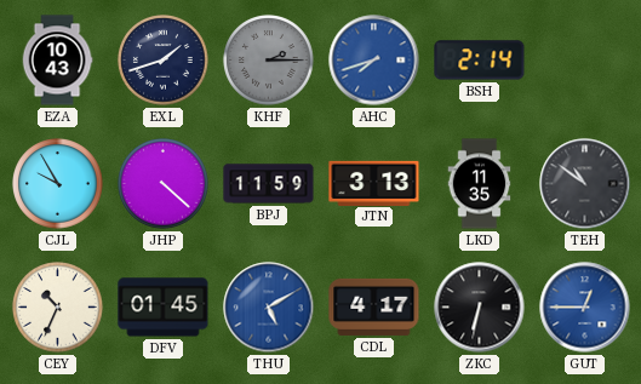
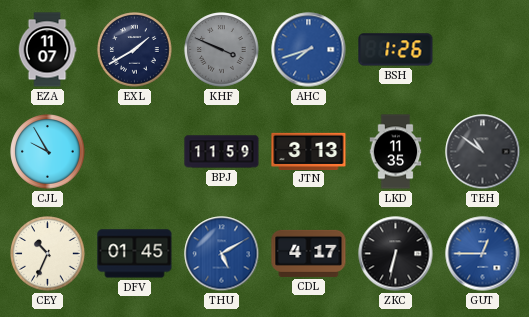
EZA: 10:43 -> 11:07 (47, 50)
EXL: 1:42 -> 1:40 (135, 50)
KHF: 2:15 -> 3:49 (222, 50)
BSH: 2:14 -> 1:26 (396, 50)
JHP: 4:22 -> none (164, 184)
